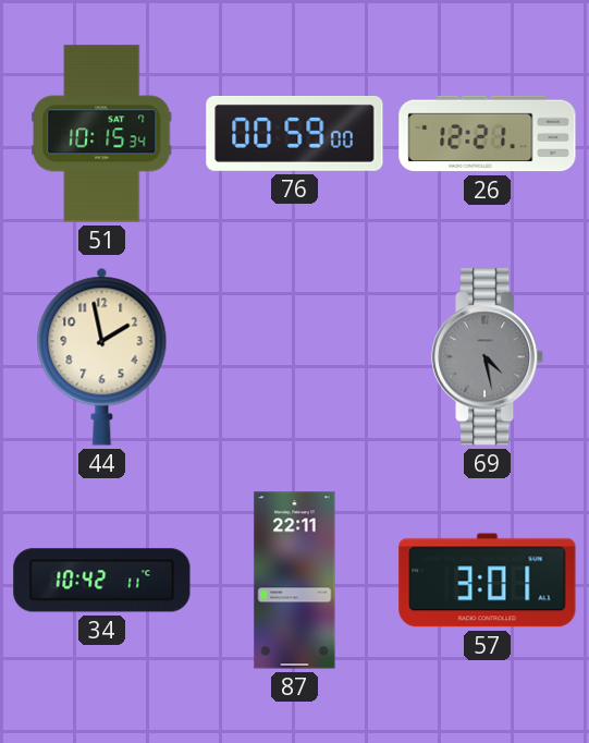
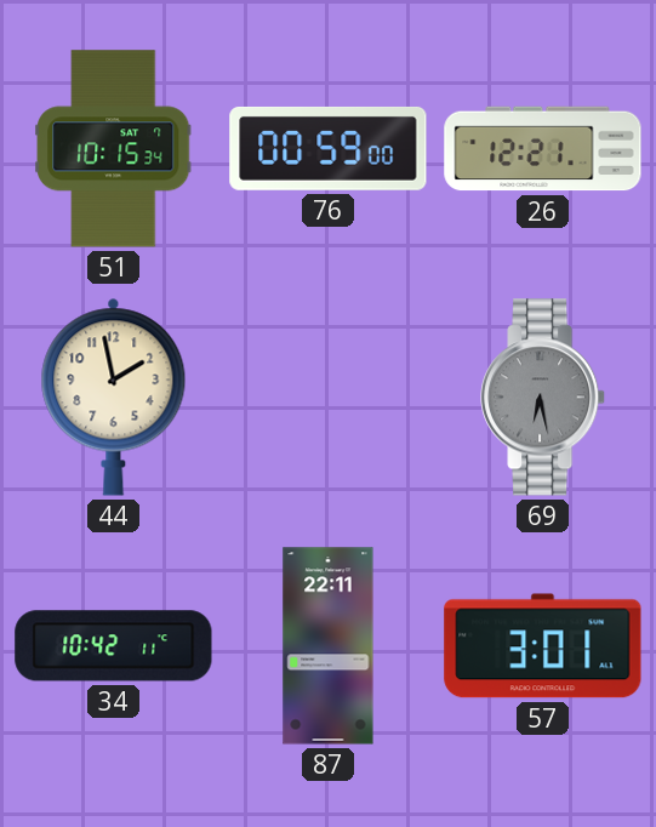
69: 4:28 -> 6:28 (543, 398)
